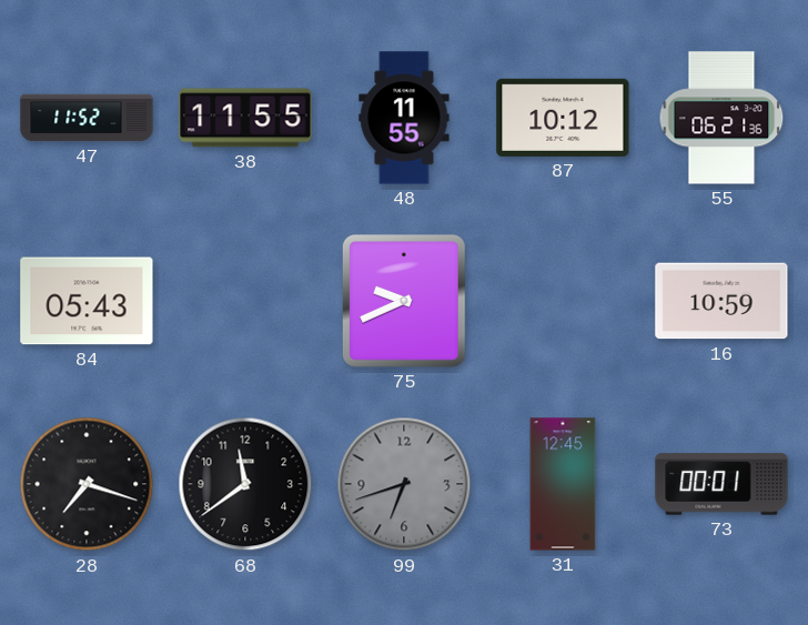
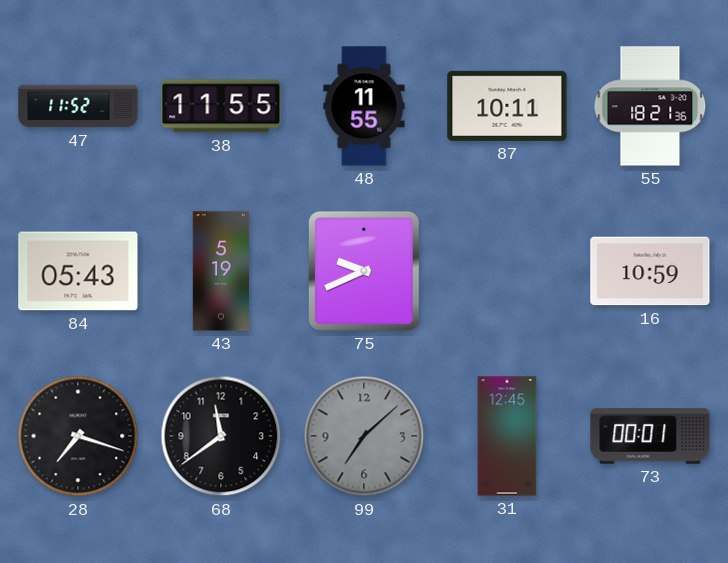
87: 10:12 -> 10:11 (507, 106)
55: 06:21 -> 18:21 (650, 106)
43: none -> 5:19 (221, 271)
99: 6:42 -> 7:08 (364, 436)
